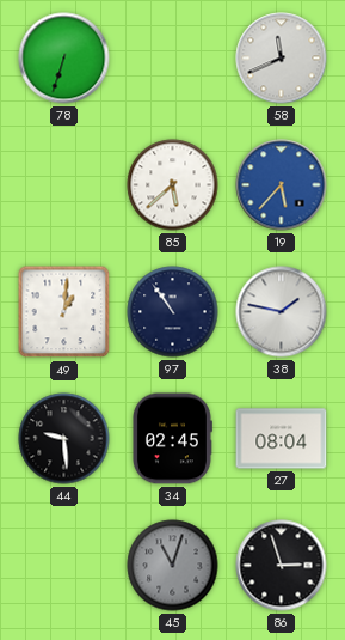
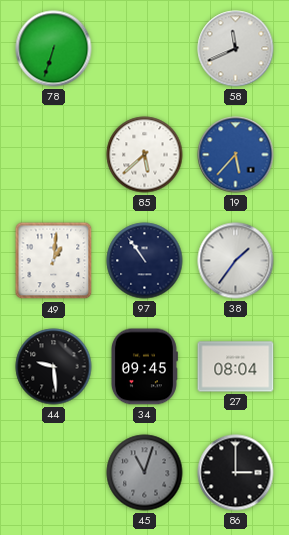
38: 1:47 -> 1:36 (236, 261)
34: 02:45 -> 09:45 (144, 367)
86: 2:57 -> 3:00 (236, 473)
